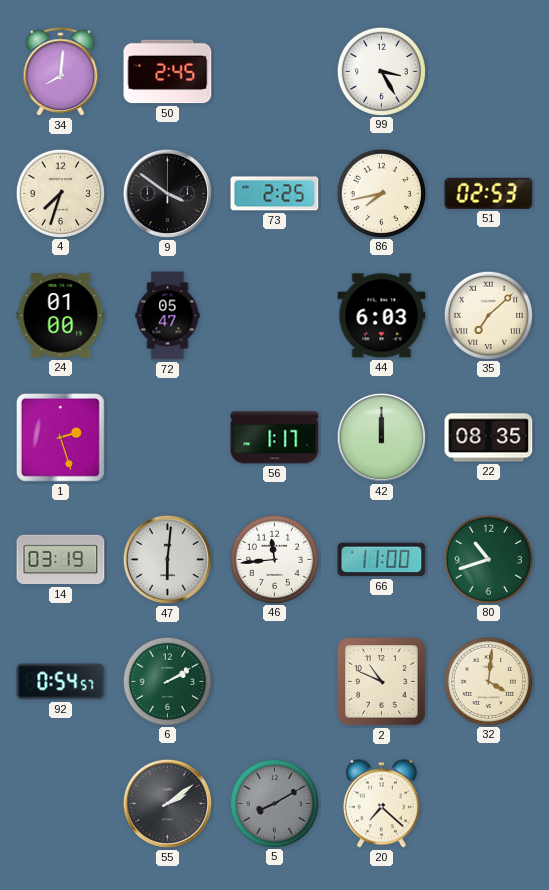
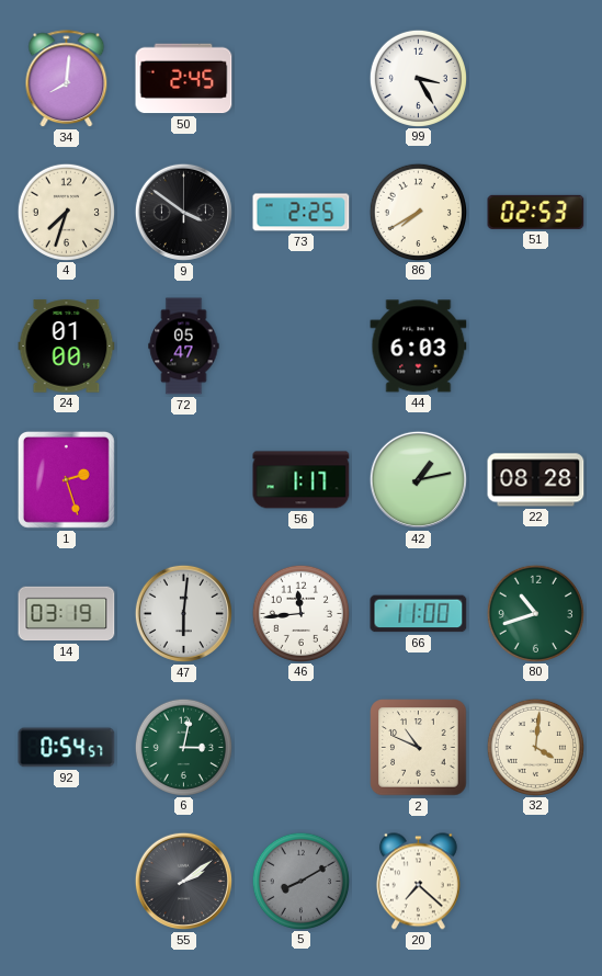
86: 7:43 -> 7:40 (418, 212)
35: 7:08 -> none (488, 315)
42: 12:00 -> 1:13 (418, 479)
22: 08:35 -> 08:28 (536, 480)
6: 2:10 -> 3:02 (183, 747)
